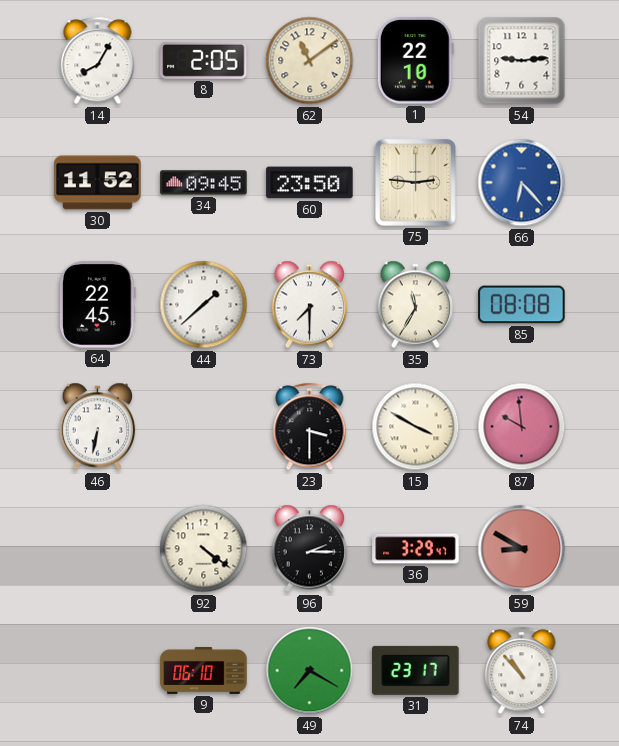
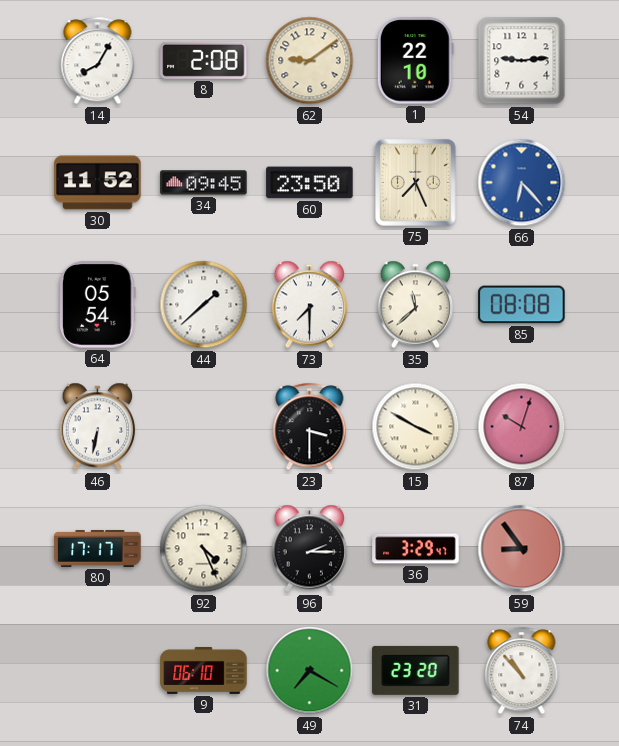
8: 2:05 -> 2:08 (204, 60)
62: 11:09 -> 9:09 (310, 61)
75: 2:46 -> 7:26 (416, 183)
64: 22:45 -> 05:54 (98, 305)
35: 11:35 -> 11:38 (416, 305)
87: 9:59 -> 10:03 (522, 427)
80: none -> 17:17 (98, 548)
92: 4:21 -> 4:26 (204, 549)
59: 8:50 -> 8:54 (522, 549)
31: 23:17 -> 23:20 (416, 670)
